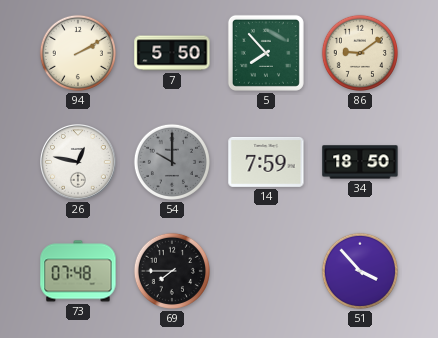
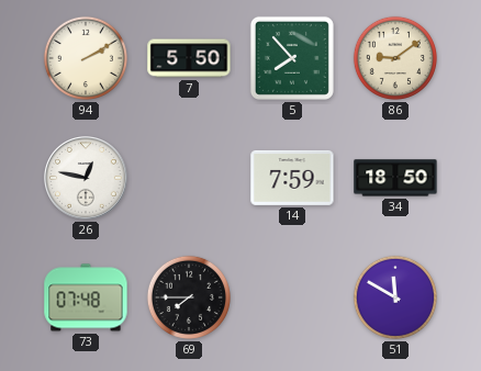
54: 10:00 -> none (172, 162)
51: 3:53 -> 11:50 (395, 297)
